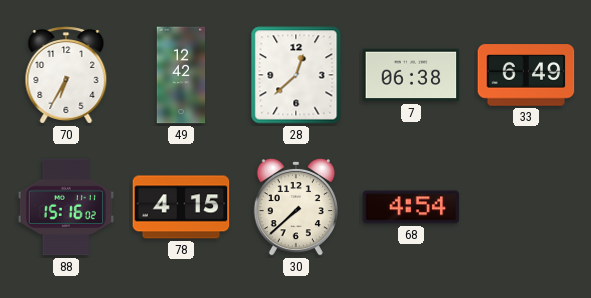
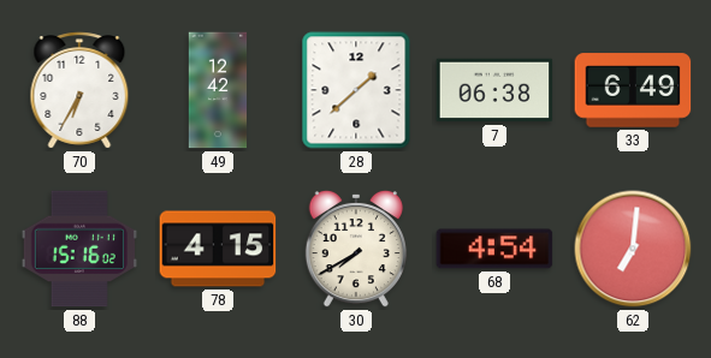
28: 12:38 -> 1:38 (356, 90)
30: 7:38 -> 7:40 (356, 249)
62: none -> 7:01 (633, 249)
